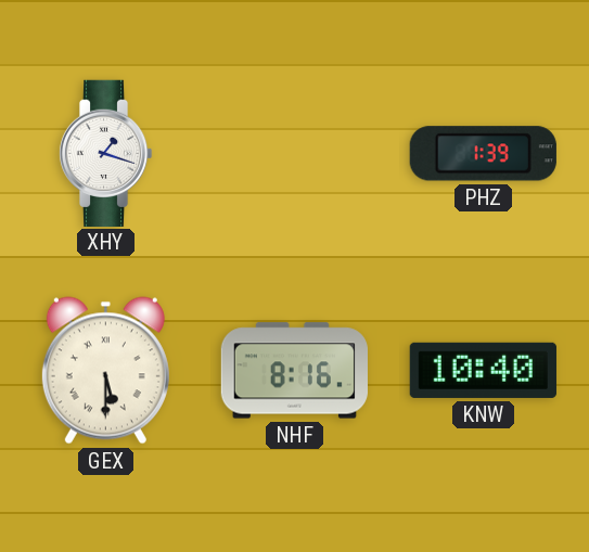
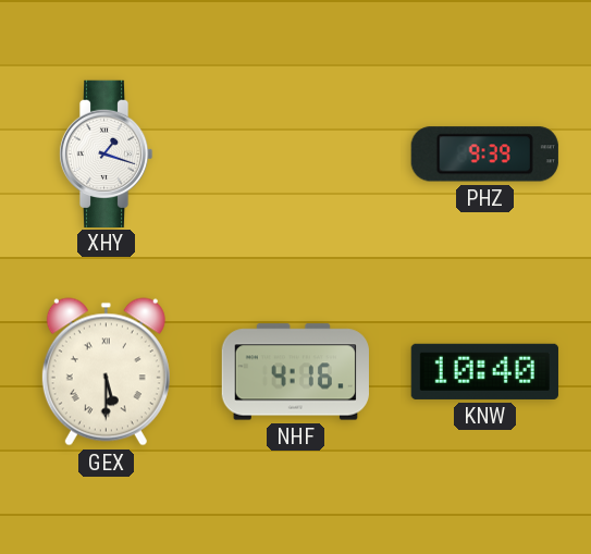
PHZ: 1:39 -> 9:39 (484, 155)
NHF: 8:16 -> 4:16 (295, 372)
